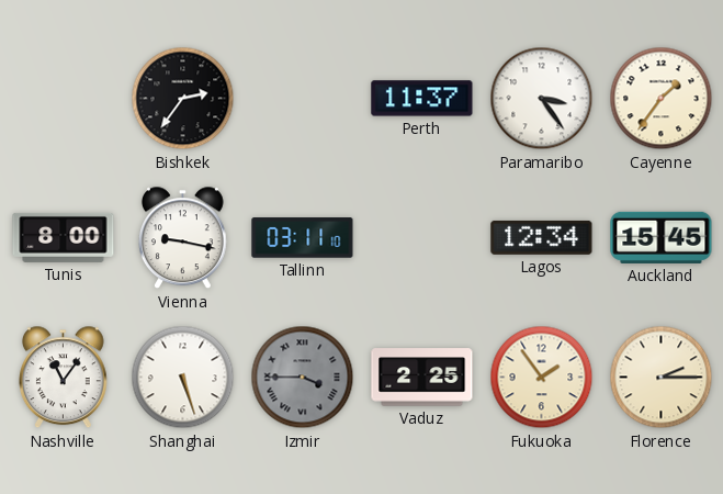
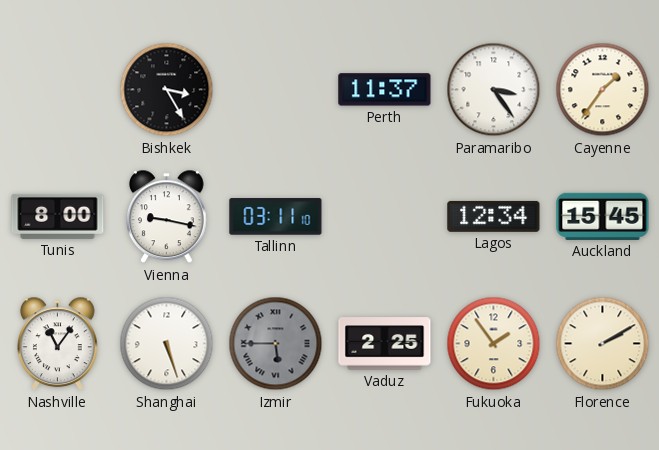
Bishkek: 2:36 -> 3:25 (167, 90)
Izmir: 3:45 -> 5:45 (276, 344)
Florence: 2:15 -> 2:10 (603, 344)
